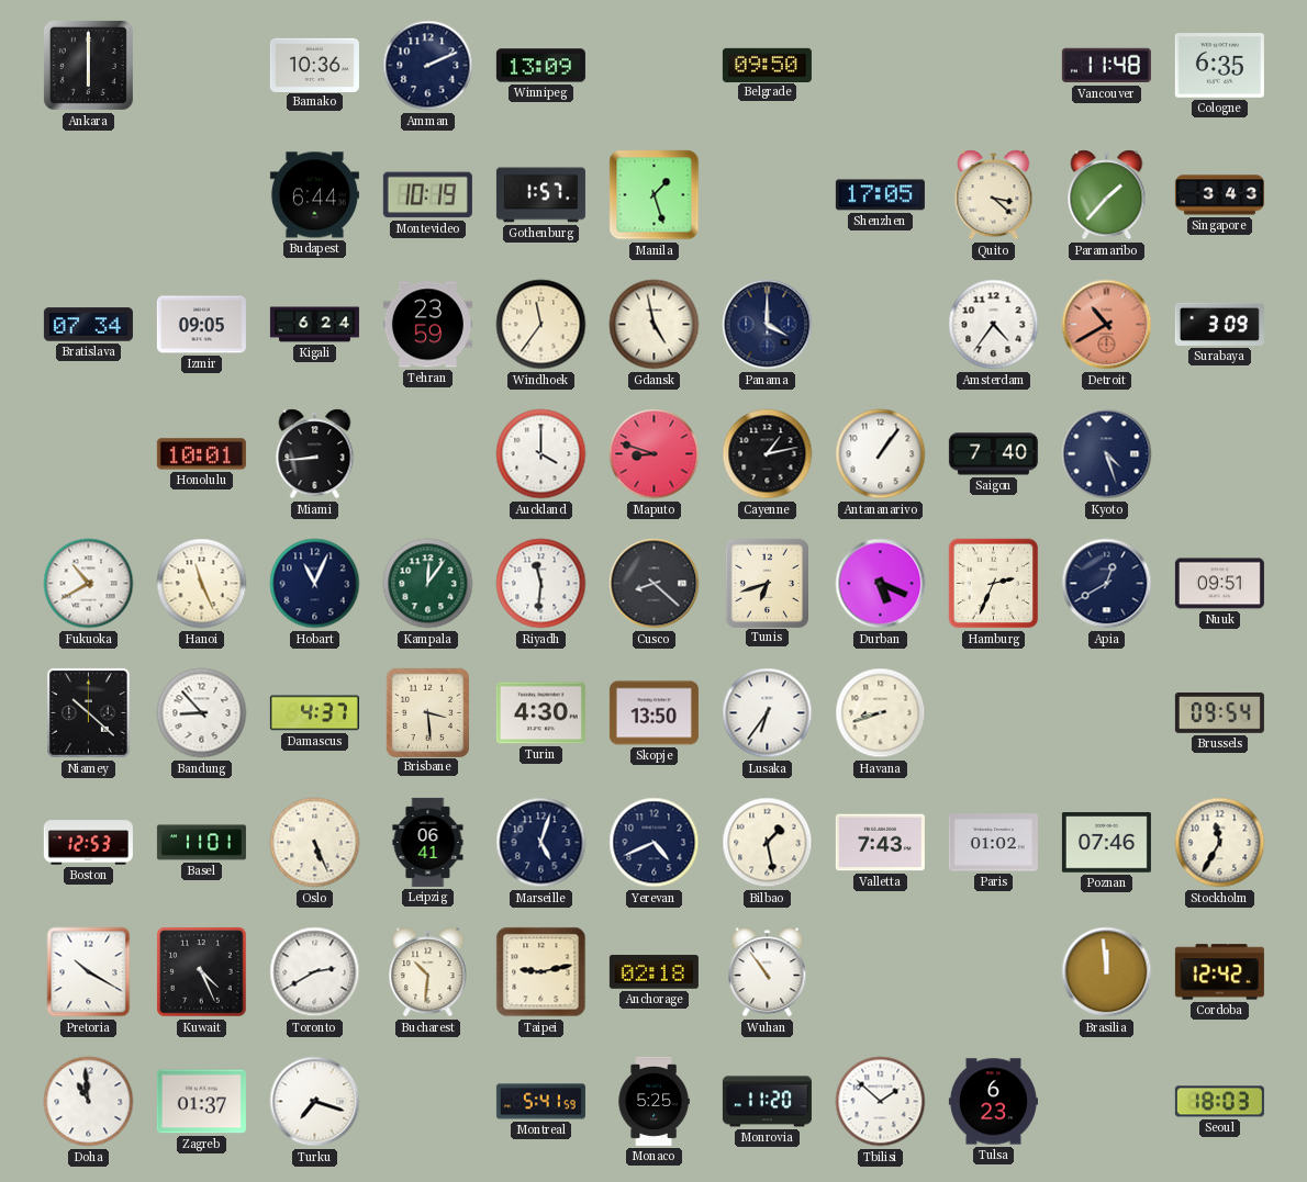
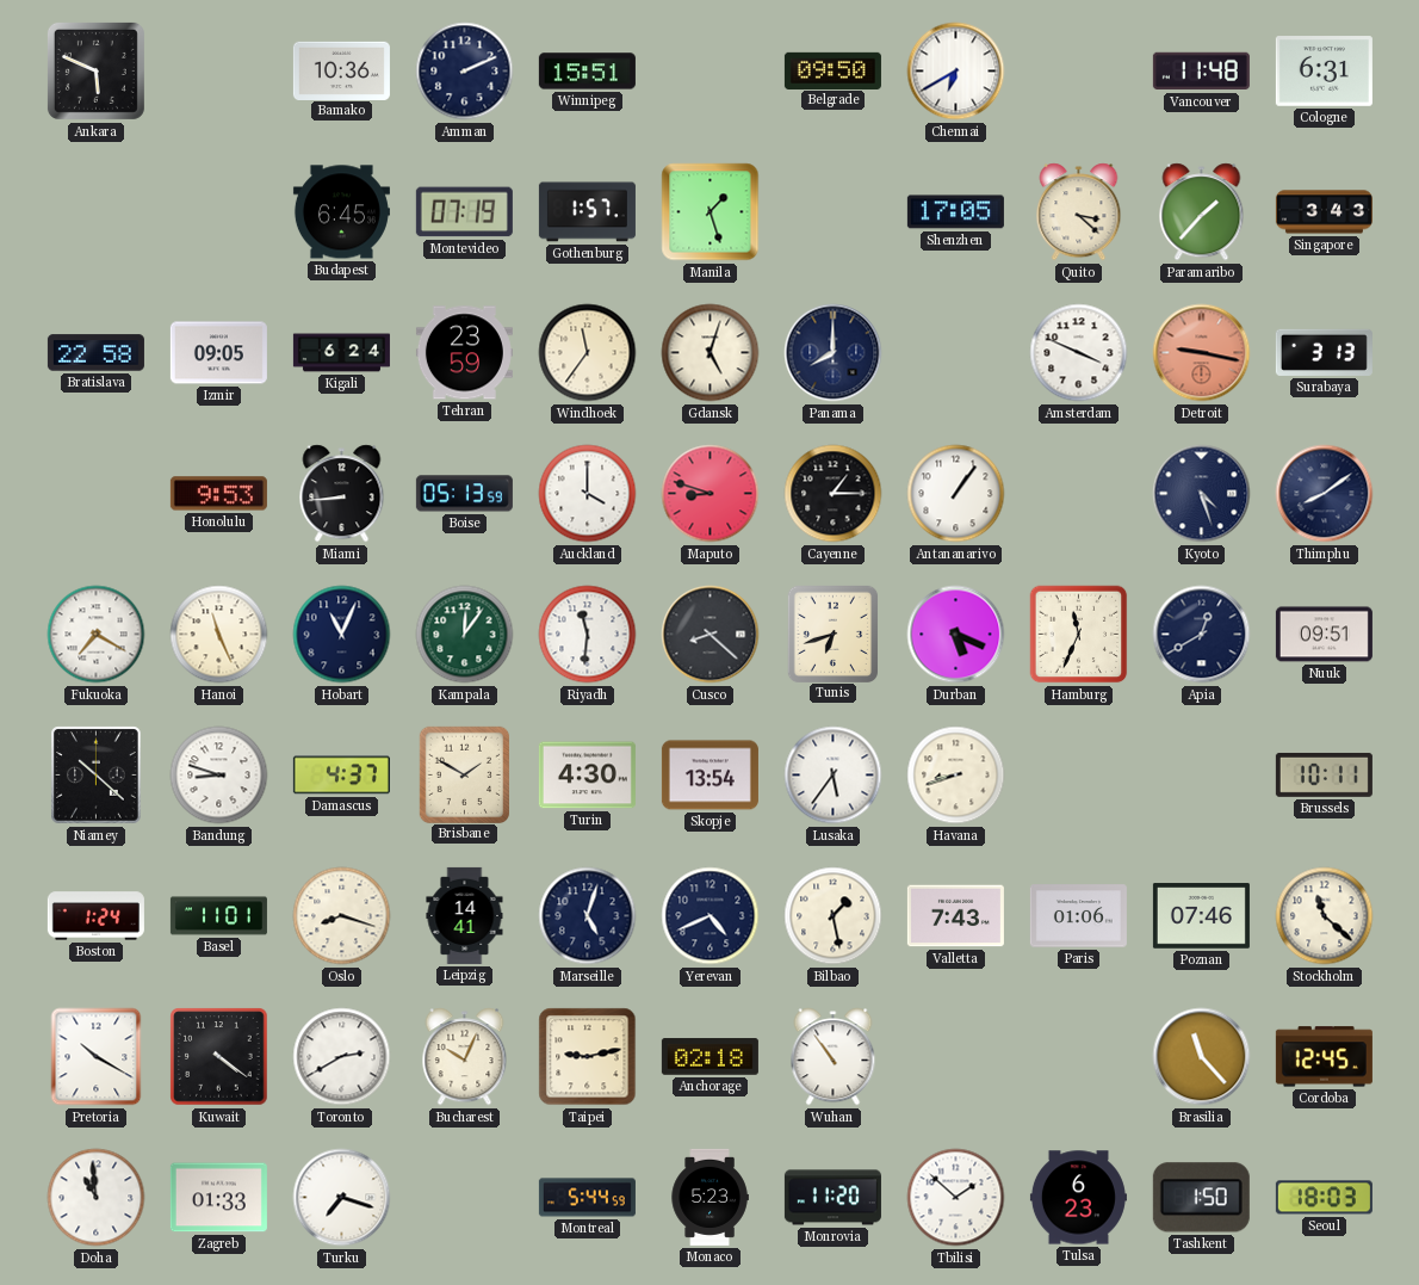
Ankara: 6:00 -> 5:49 (95, 70)
Winnipeg: 13:09 -> 15:51 (587, 72)
Chennai: none -> 6:40 (956, 72)
Cologne: 6:35 -> 6:31 (1324, 72)
Budapest: 6:44 -> 6:45 (341, 212)
Montevideo: 10:19 -> 07:19 (464, 212)
Bratislava: 07:34 -> 22:58 (95, 353)
Gdansk: 4:58 -> 5:03 (711, 353)
Panama: 4:00 -> 8:00 (834, 353)
Amsterdam: 4:36 -> 3:49 (1079, 353)
Detroit: 10:40 -> 9:17 (1202, 353)
Surabaya: 3:09 -> 3:13 (1324, 352)
Honolulu: 10:01 -> 9:53 (218, 494)
Boise: none -> 05:13 (464, 494)
Cayenne: 1:13 -> 1:15 (834, 494)
Saigon: 7:40 -> none (993, 454)
Thimphu: none -> 8:09 (1325, 494)
Fukuoka: 10:40 -> 7:20 (97, 635)
Hamburg: 2:34 -> 11:34 (1079, 635)
Bandung: 8:53 -> 8:48 (219, 776)
Brisbane: 3:29 -> 1:50 (464, 774)
Skopje: 13:50 -> 13:54 (709, 776)
Lusaka: 6:36 -> 5:36 (834, 776)
Brussels: 09:54 -> 10:11 (1324, 774)
Boston: 12:53 -> 1:24 (95, 916)
Oslo: 5:26 -> 8:18 (342, 916)
Leipzig: 06:41 -> 14:41 (465, 915)
Paris: 01:02 -> 01:06 (1078, 916)
Stockholm: 11:35 -> 11:22 (1325, 916)
Kuwait: 4:26 -> 4:21 (219, 1057)
Bucharest: 10:31 -> 10:04 (465, 1057)
Brasilia: 11:59 -> 11:23 (1202, 1057)
Cordoba: 12:42 -> 12:45 (1324, 1057)
Zagreb: 01:37 -> 01:33 (218, 1198)
Montreal: 5:41 -> 5:44 (587, 1198)
Monaco: 5:25 -> 5:23 (709, 1197)
Tashkent: none -> 1:50 (1201, 1198)
